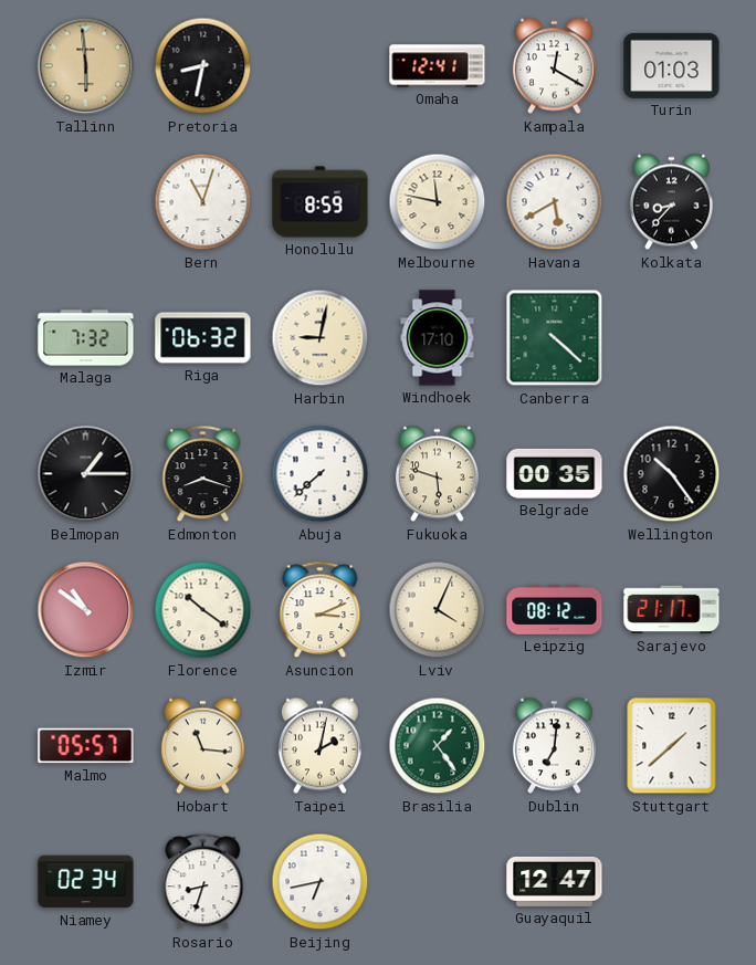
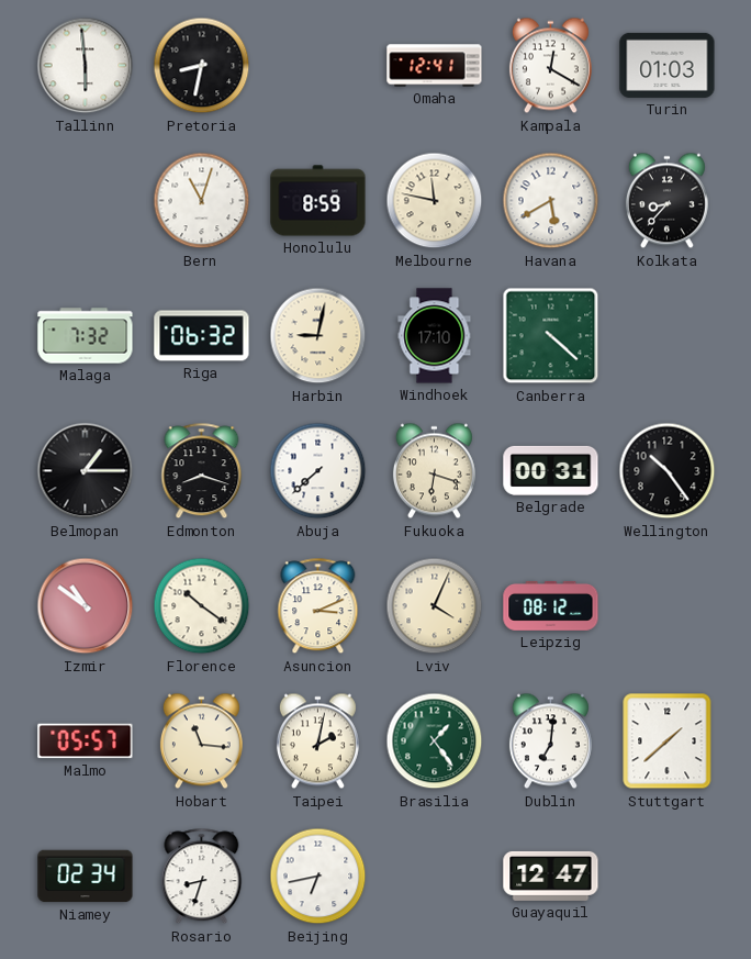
Tallinn dial: champagne -> white (86, 66)
Fukuoka: 5:48 -> 6:18 (434, 471)
Belgrade: 00:35 -> 00:31 (551, 470)
Sarajevo: 21:17 -> none (672, 610)
